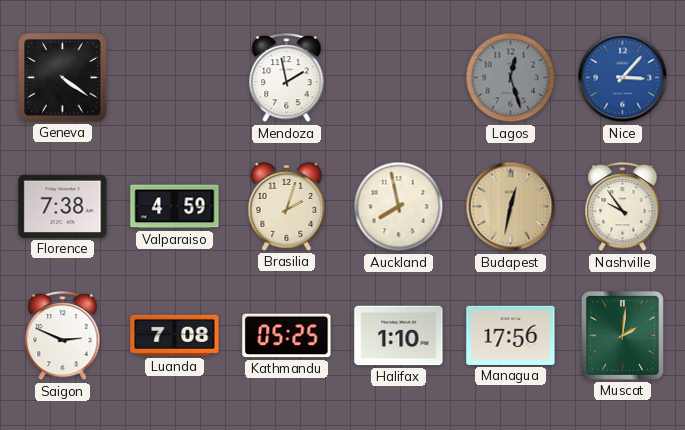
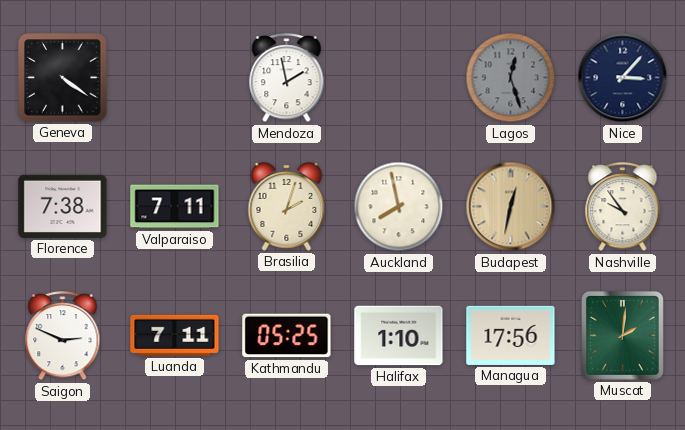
Nice dial: blue -> navy (623, 78)
Valparaiso: 4:59 -> 7:11 (175, 207)
Luanda: 7:08 -> 7:11 (175, 335)
